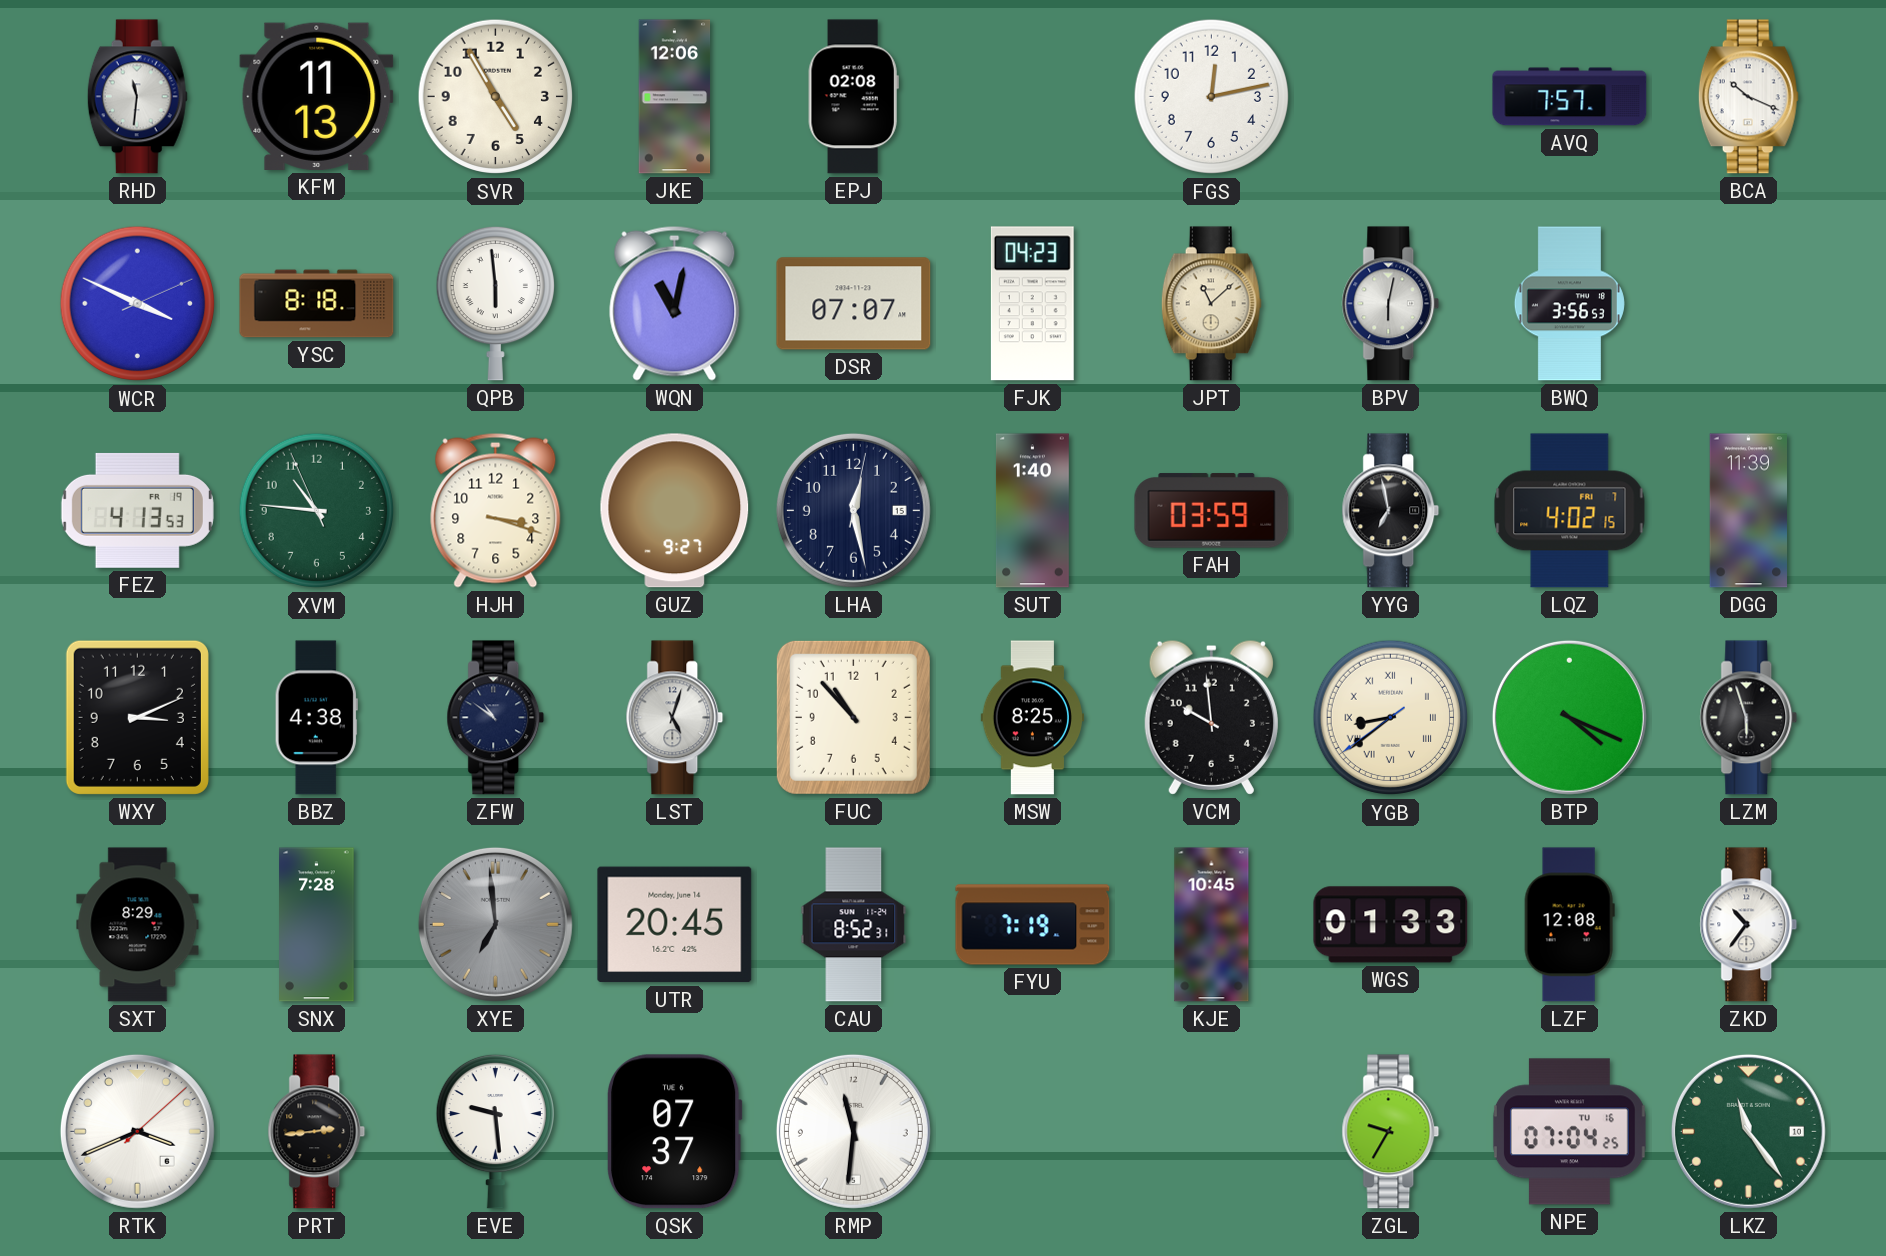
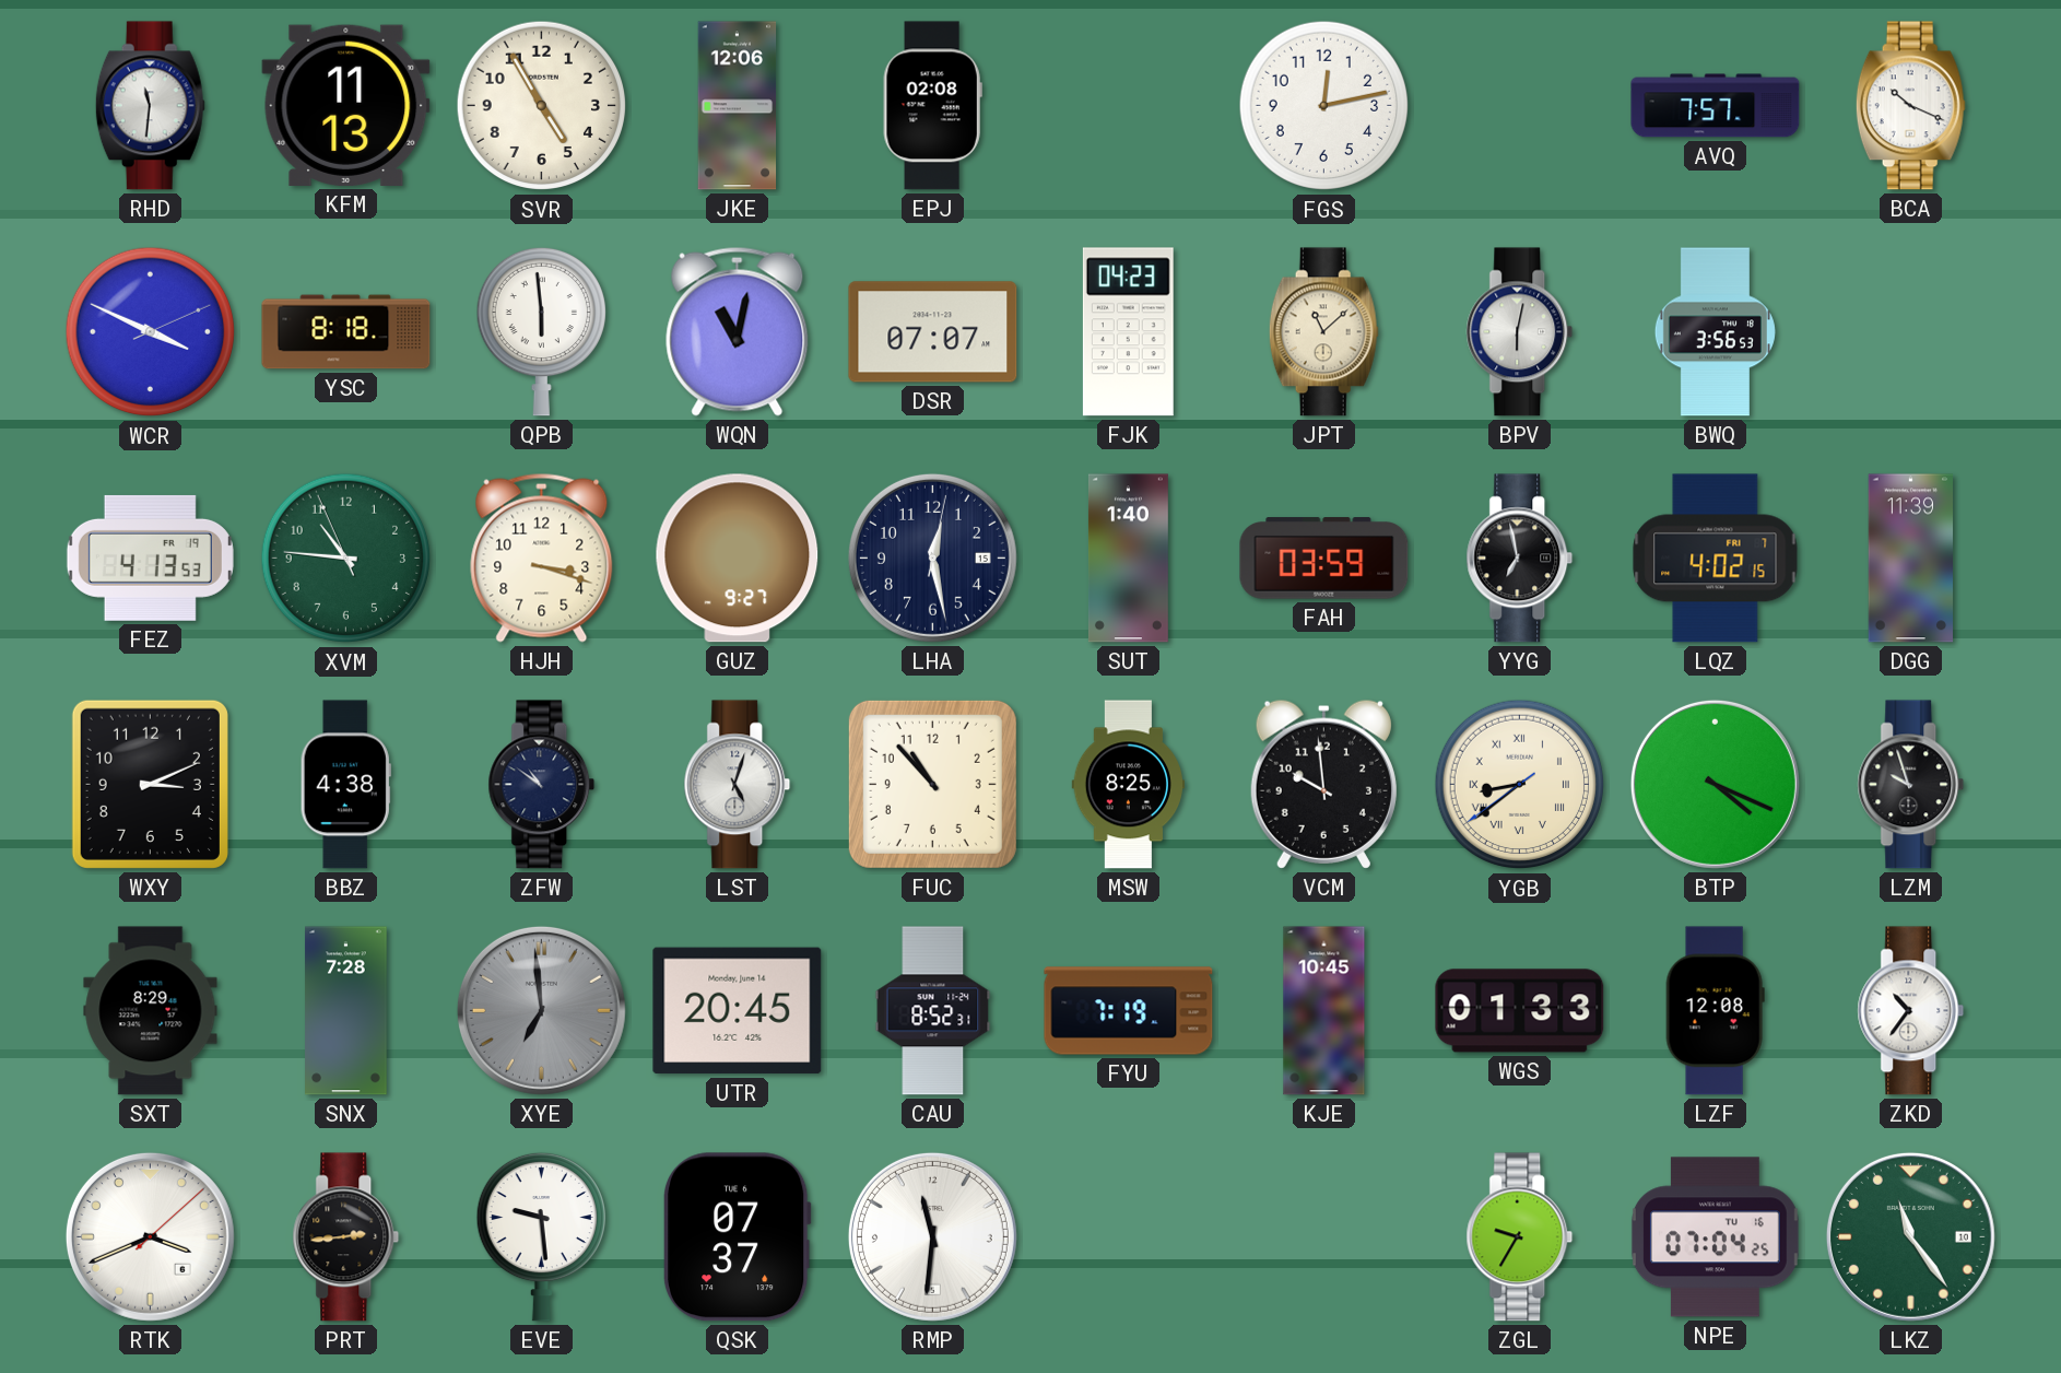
LZM: 5:57 -> 9:57 (1911, 785)
